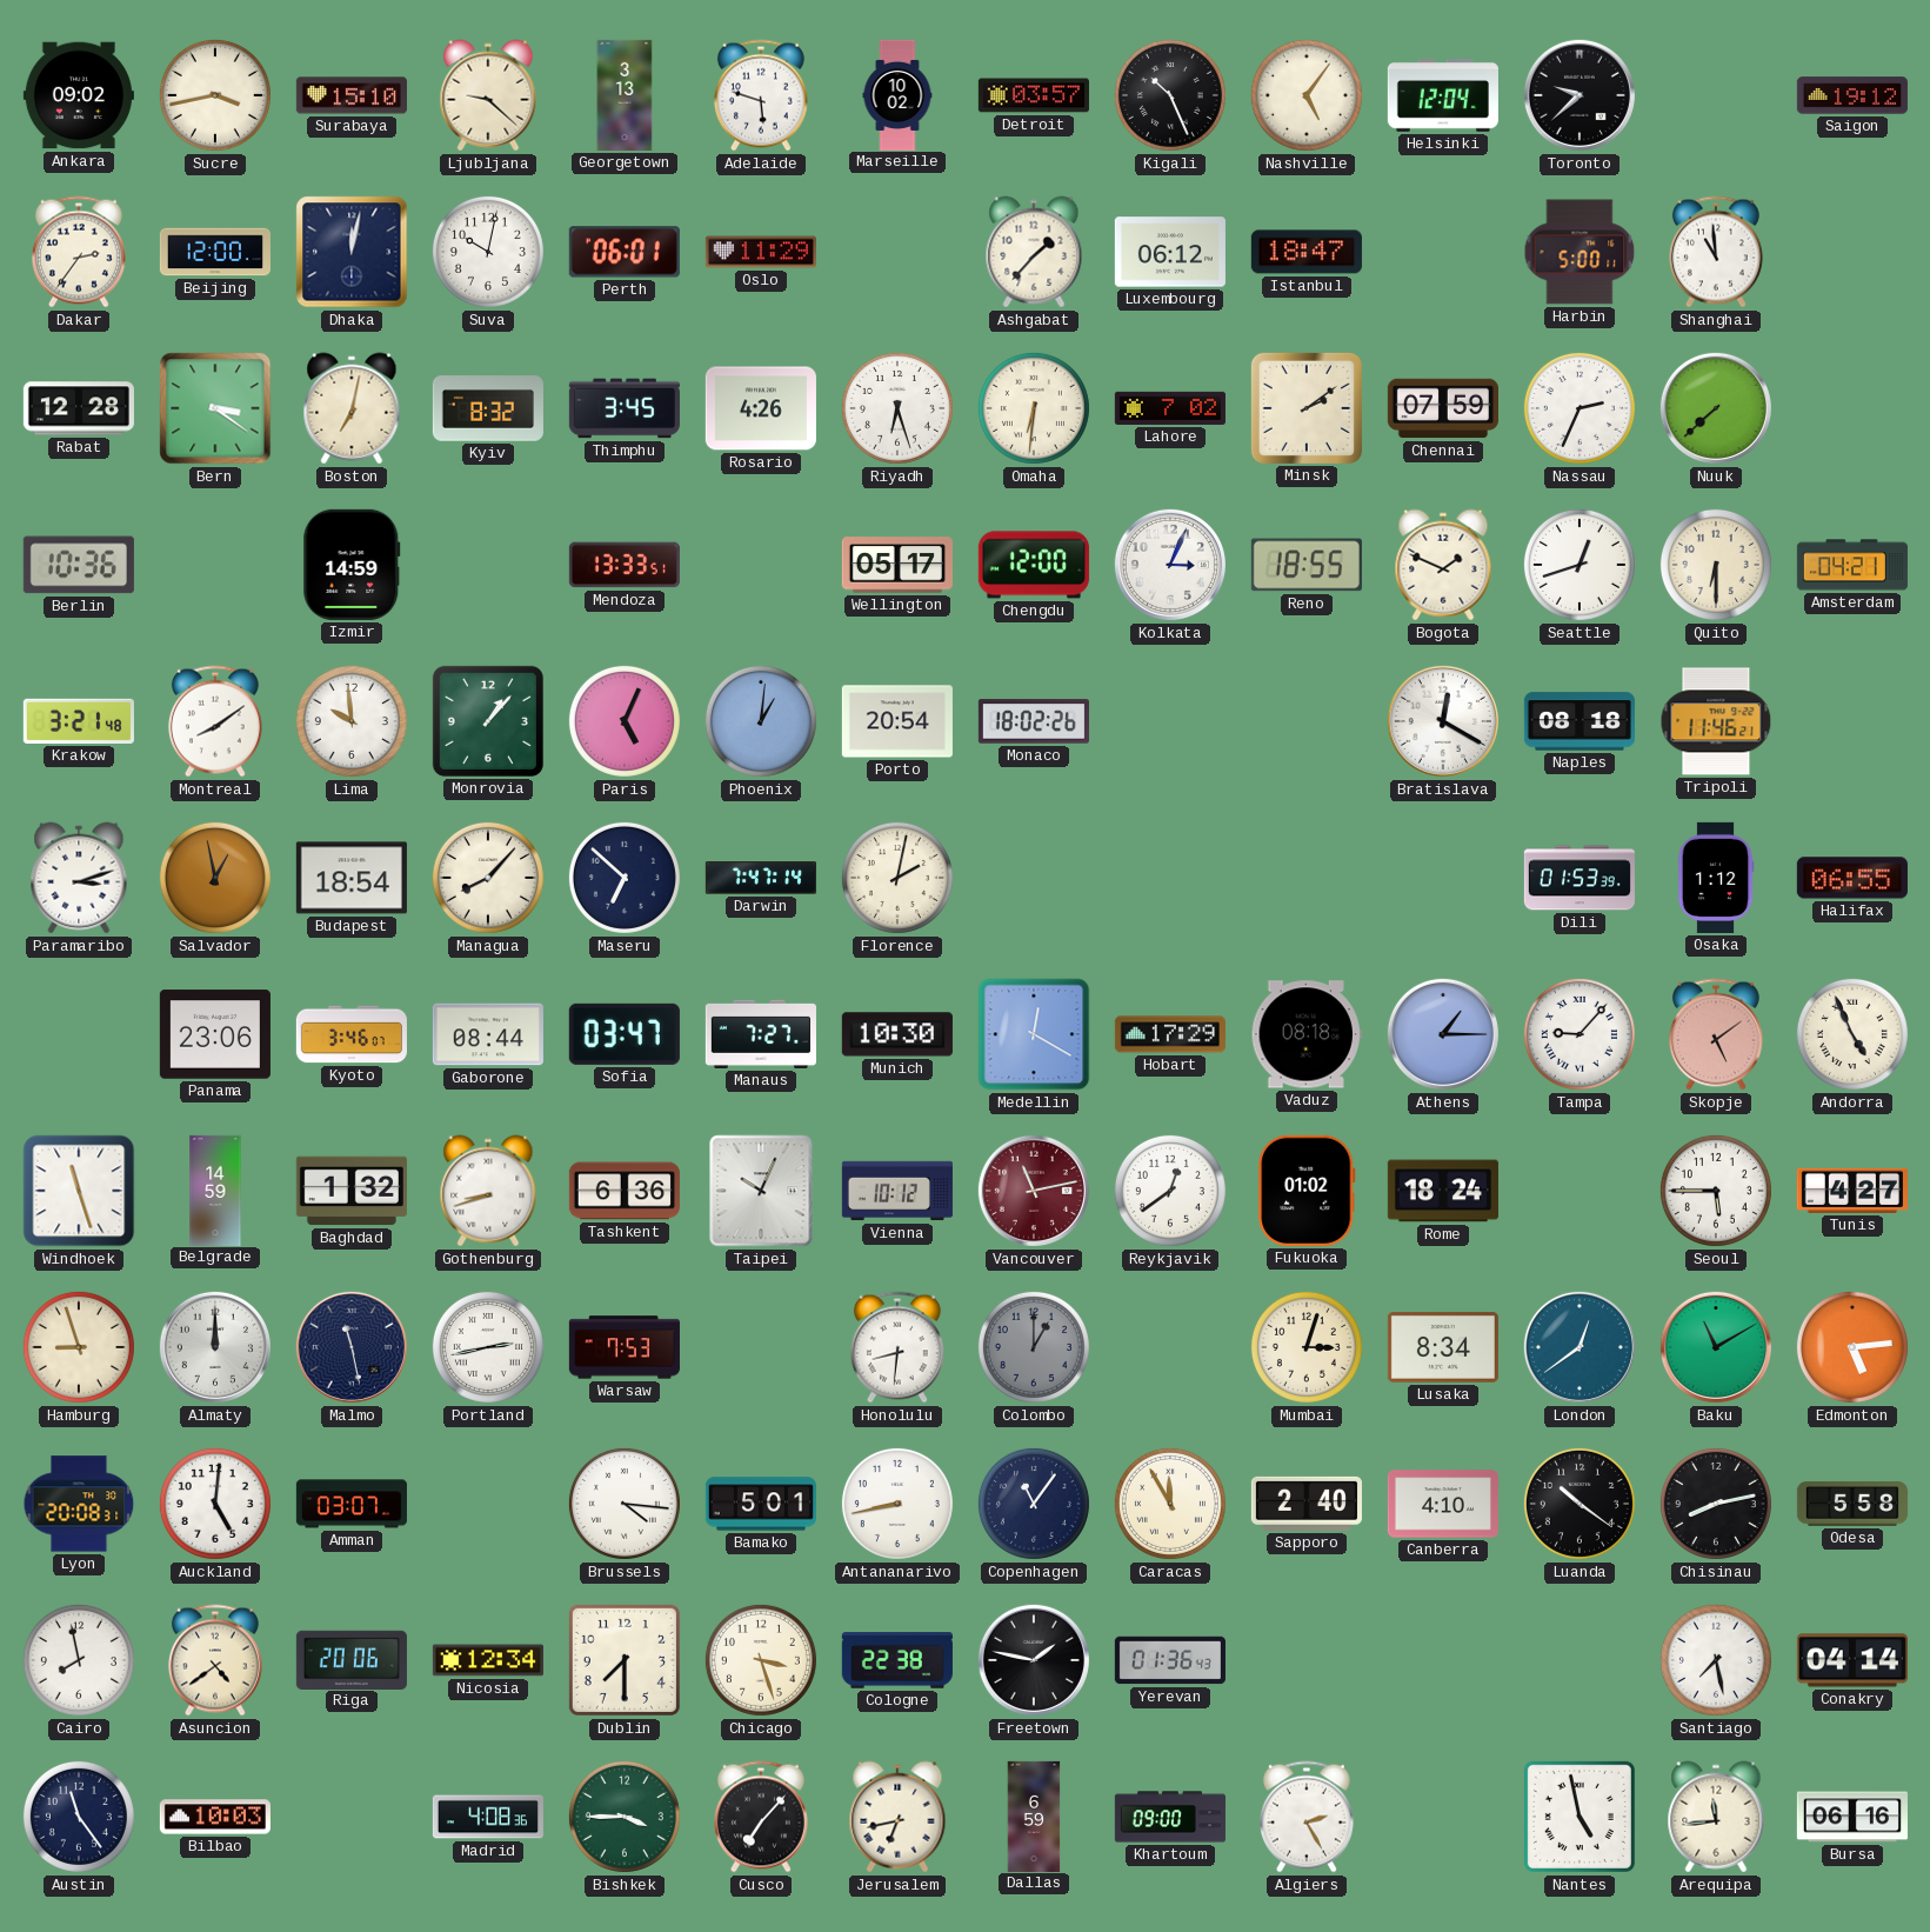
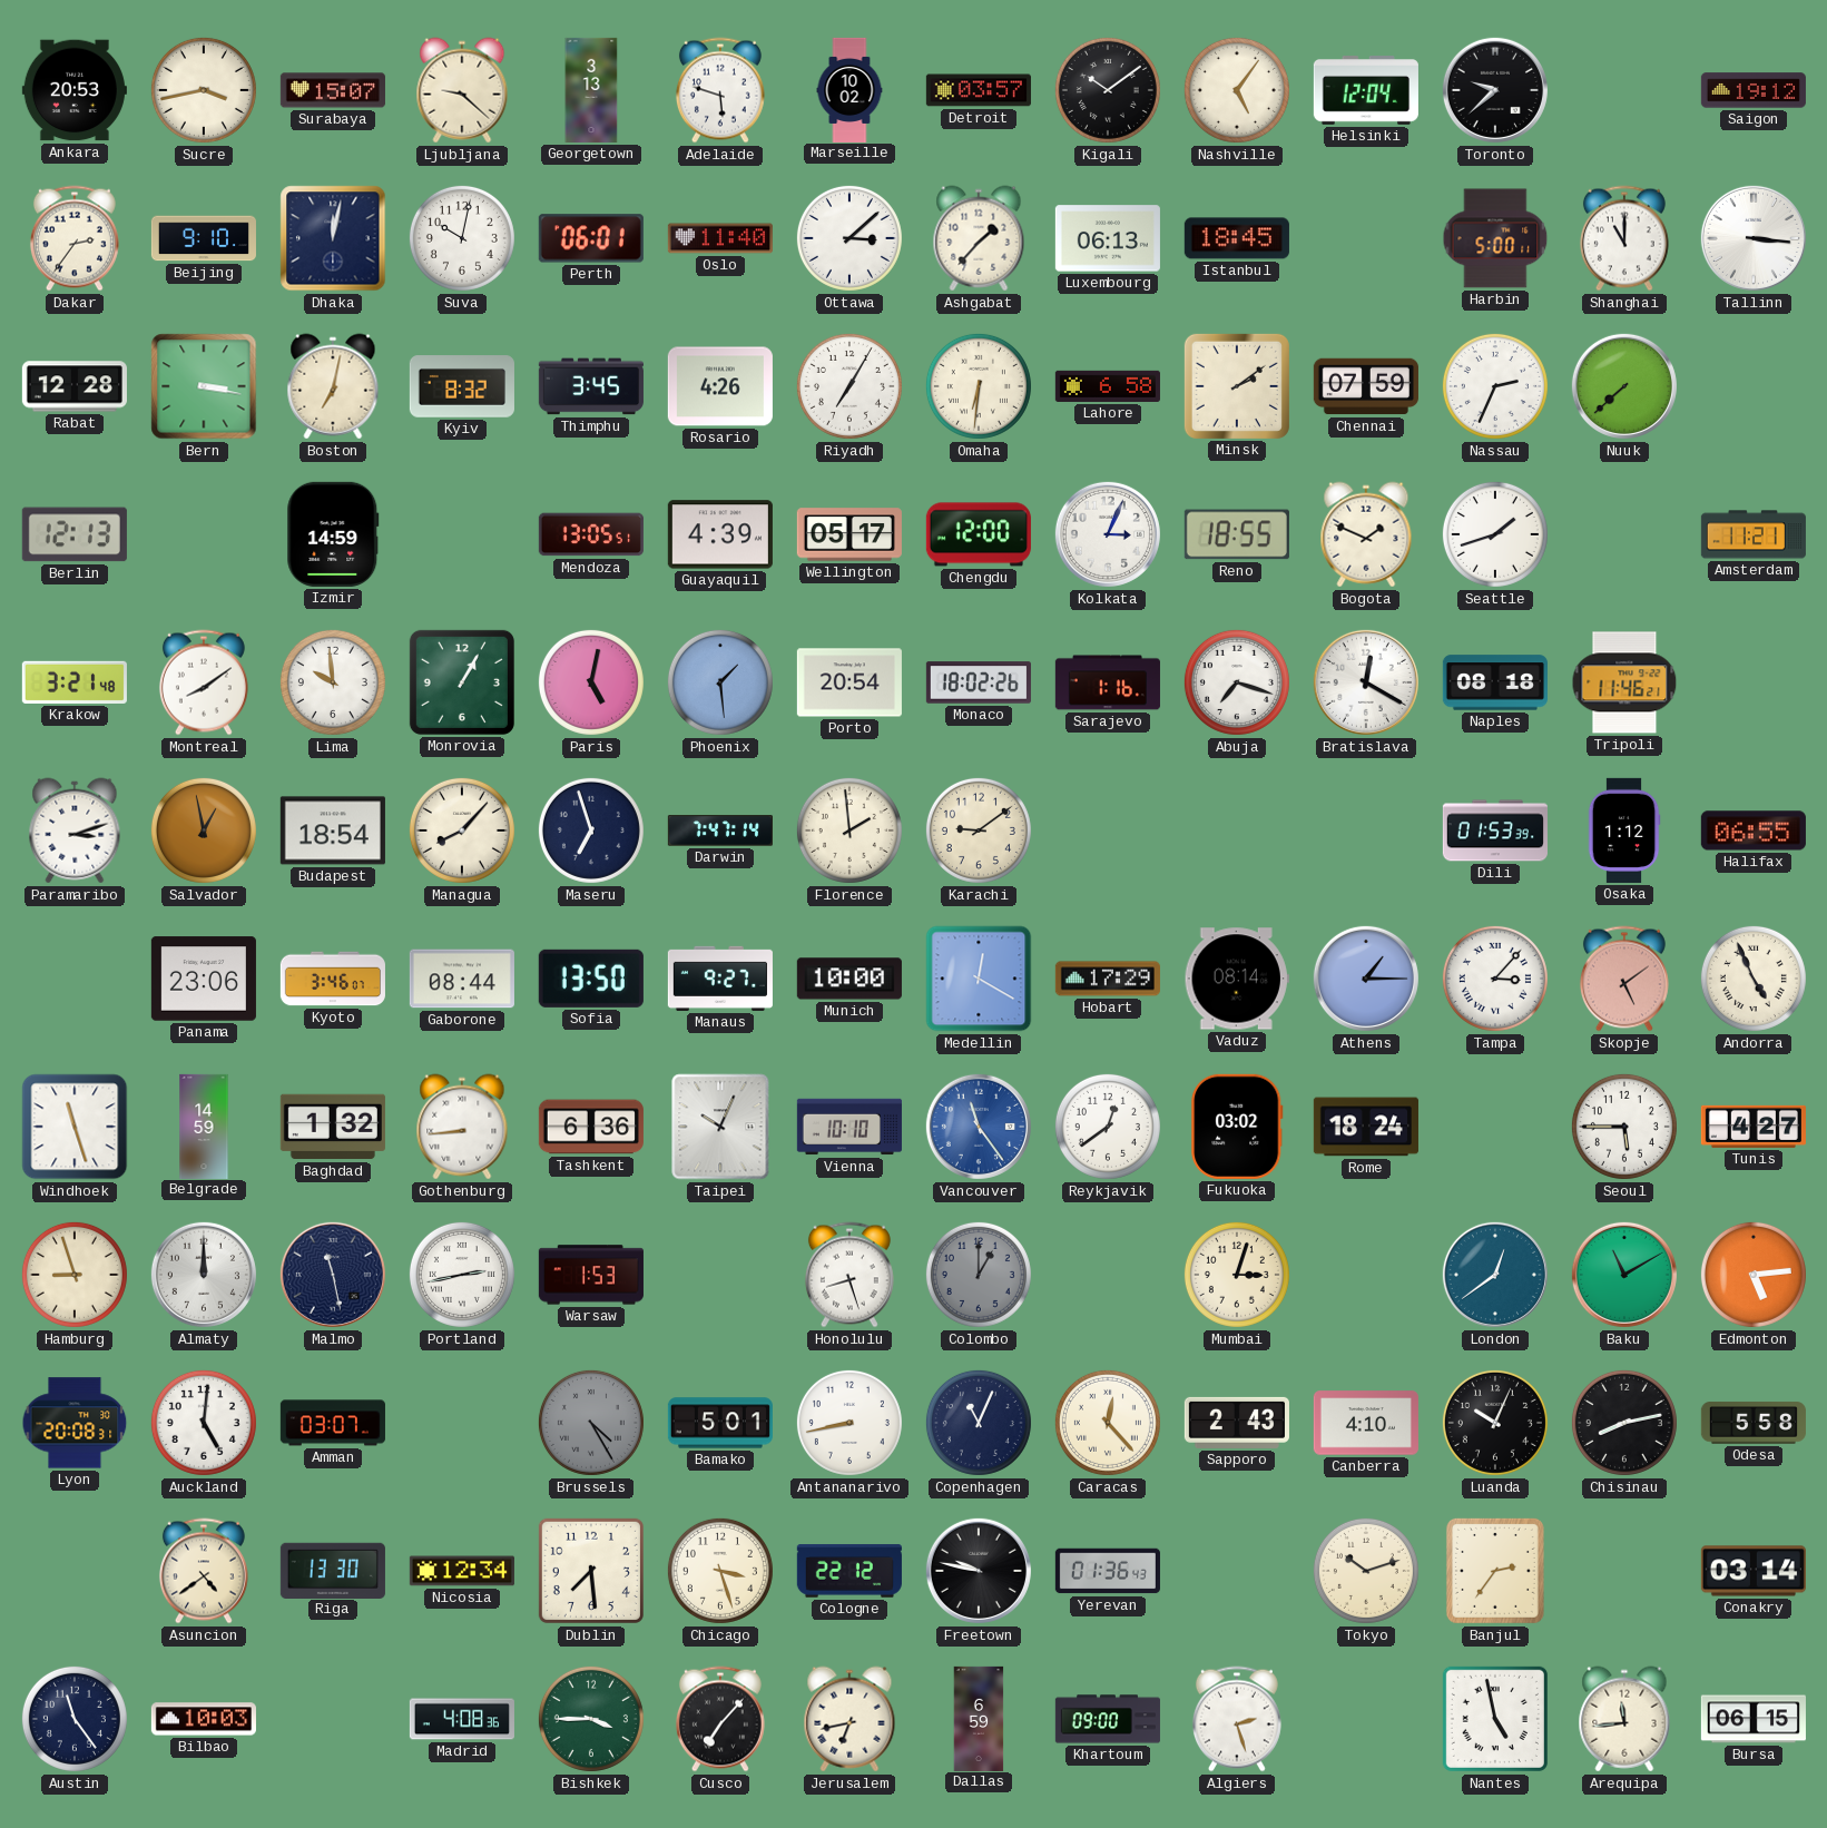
Ankara: 09:02 -> 20:53 (75, 90)
Surabaya: 15:10 -> 15:07 (333, 90)
Kigali: 10:26 -> 10:09 (1108, 90)
Beijing: 12:00 -> 9:10 (204, 238)
Oslo: 11:29 -> 11:40 (720, 238)
Ottawa: none -> 3:08 (849, 238)
Luxembourg: 06:12 -> 06:13 (1108, 238)
Istanbul: 18:47 -> 18:45 (1237, 238)
Shanghai: 10:59 -> 11:00 (1624, 238)
Tallinn: none -> 3:16 (1754, 238)
Bern: 3:21 -> 3:17 (204, 386)
Riyadh: 6:27 -> 7:05 (849, 386)
Lahore: 7:02 -> 6:58 (1108, 386)
Berlin: 10:36 -> 12:13 (75, 534)
Mendoza: 13:33 -> 13:05 (591, 534)
Guayaquil: none -> 4:39 (720, 534)
Seattle: 12:42 -> 1:42 (1495, 534)
Quito: 6:30 -> none (1716, 565)
Amsterdam: 04:21 -> 11:21 (1754, 534)
Monrovia: 1:07 -> 1:05 (462, 682)
Paris: 5:04 -> 5:02 (591, 682)
Phoenix: 1:01 -> 1:29 (720, 682)
Sarajevo: none -> 1:16 (1108, 682)
Abuja: none -> 7:18 (1237, 682)
Maseru: 6:52 -> 6:57 (591, 831)
Florence: 2:02 -> 1:59 (849, 831)
Karachi: none -> 9:09 (979, 831)
Sofia: 03:47 -> 13:50 (591, 979)
Manaus: 7:27 -> 9:27 (720, 979)
Munich: 10:30 -> 10:00 (849, 979)
Vaduz: 08:18 -> 08:14 (1237, 979)
Tampa: 9:07 -> 3:07 (1495, 979)
Gothenburg: 8:42 -> 8:44 (462, 1127)
Vienna: 10:12 -> 10:10 (849, 1127)
Vancouver: 11:13 -> 11:24 (979, 1127)
Vancouver dial: burgundy -> blue (979, 1127)
Fukuoka: 01:02 -> 03:02 (1237, 1127)
Warsaw: 7:53 -> 1:53 (591, 1275)
Honolulu: 8:31 -> 8:27 (849, 1275)
Lusaka: 8:34 -> none (1443, 1347)
Brussels: 4:16 -> 4:25 (591, 1423)
Brussels dial: white -> grey (591, 1423)
Copenhagen: 11:06 -> 11:04 (979, 1423)
Caracas: 11:55 -> 12:23 (1108, 1423)
Sapporo: 2:40 -> 2:43 (1237, 1423)
Luanda: 10:21 -> 10:04 (1495, 1423)
Cairo: 7:58 -> none (79, 1660)
Riga: 20:06 -> 13:30 (333, 1570)
Dublin: 7:30 -> 7:29 (591, 1571)
Cologne: 22:38 -> 22:12 (849, 1571)
Freetown: 1:47 -> 9:47 (979, 1571)
Tokyo: none -> 10:12 (1366, 1571)
Banjul: none -> 2:36 (1495, 1571)
Santiago: 7:28 -> none (1716, 1660)
Conakry: 04:14 -> 03:14 (1754, 1571)
Algiers: 2:25 -> 2:27 (1237, 1719)
Bursa: 06:16 -> 06:15 (1754, 1719)
